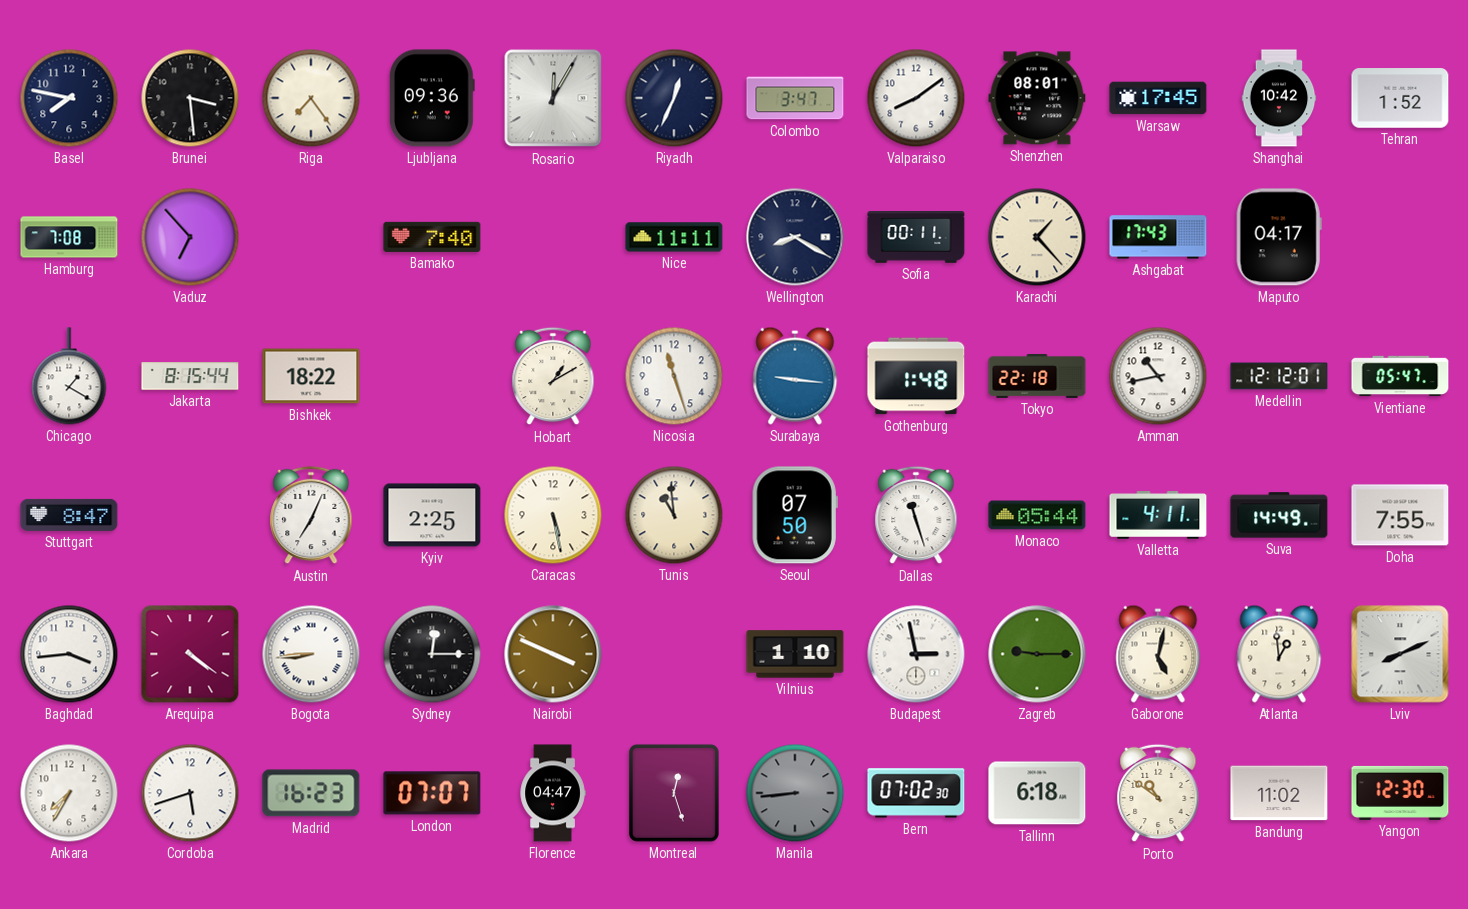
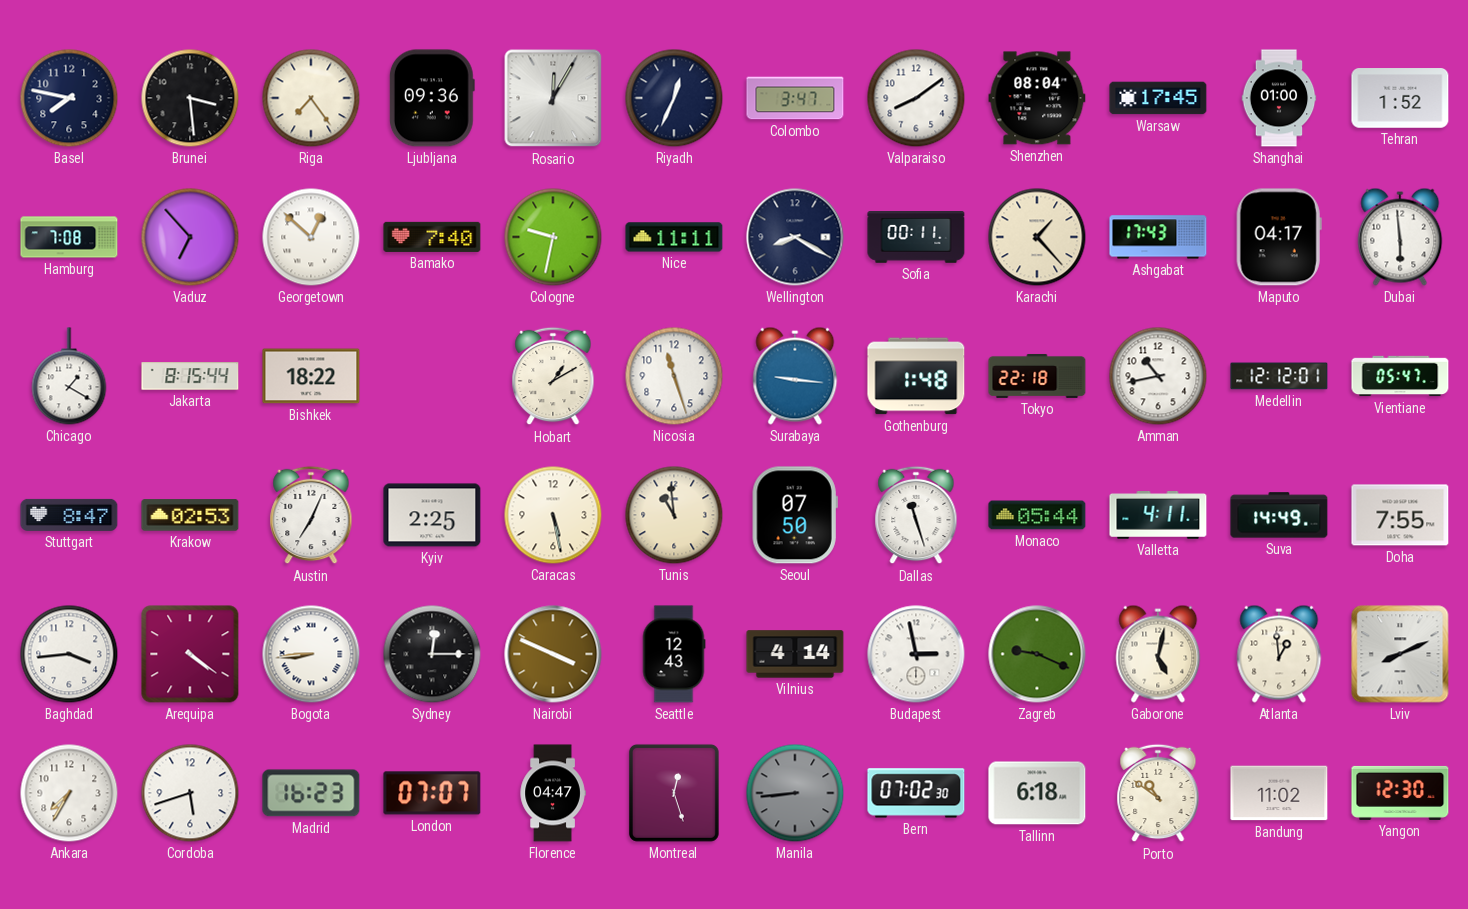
Shenzhen: 08:01 -> 08:04 (1037, 98)
Shanghai: 10:42 -> 01:00 (1279, 98)
Georgetown: none -> 12:52 (311, 237)
Cologne: none -> 9:32 (553, 237)
Dubai: none -> 5:59 (1400, 237)
Krakow: none -> 02:53 (190, 515)
Seattle: none -> 12:43 (674, 654)
Vilnius: 1:10 -> 4:14 (795, 654)
Zagreb: 9:15 -> 9:19 (1037, 654)
